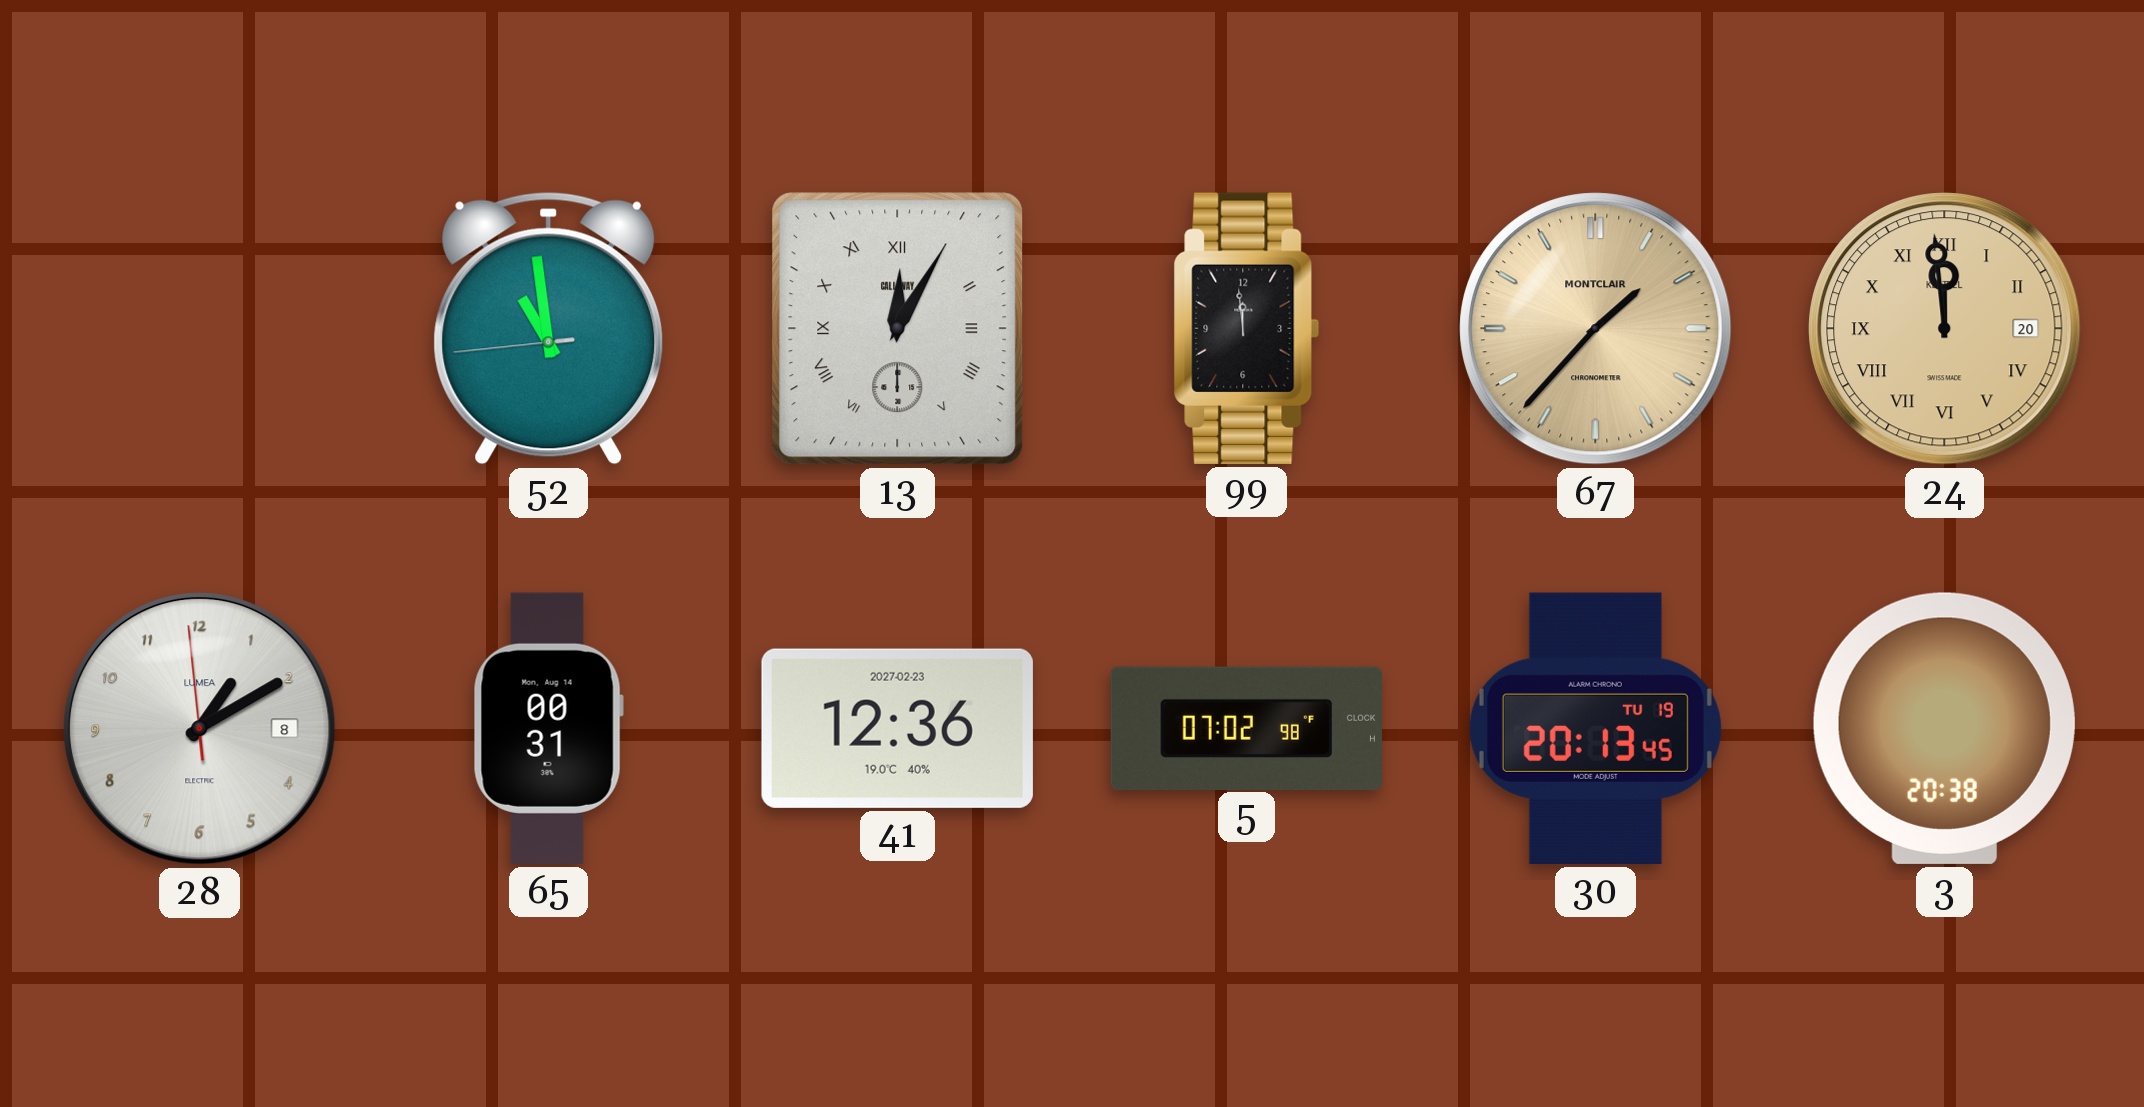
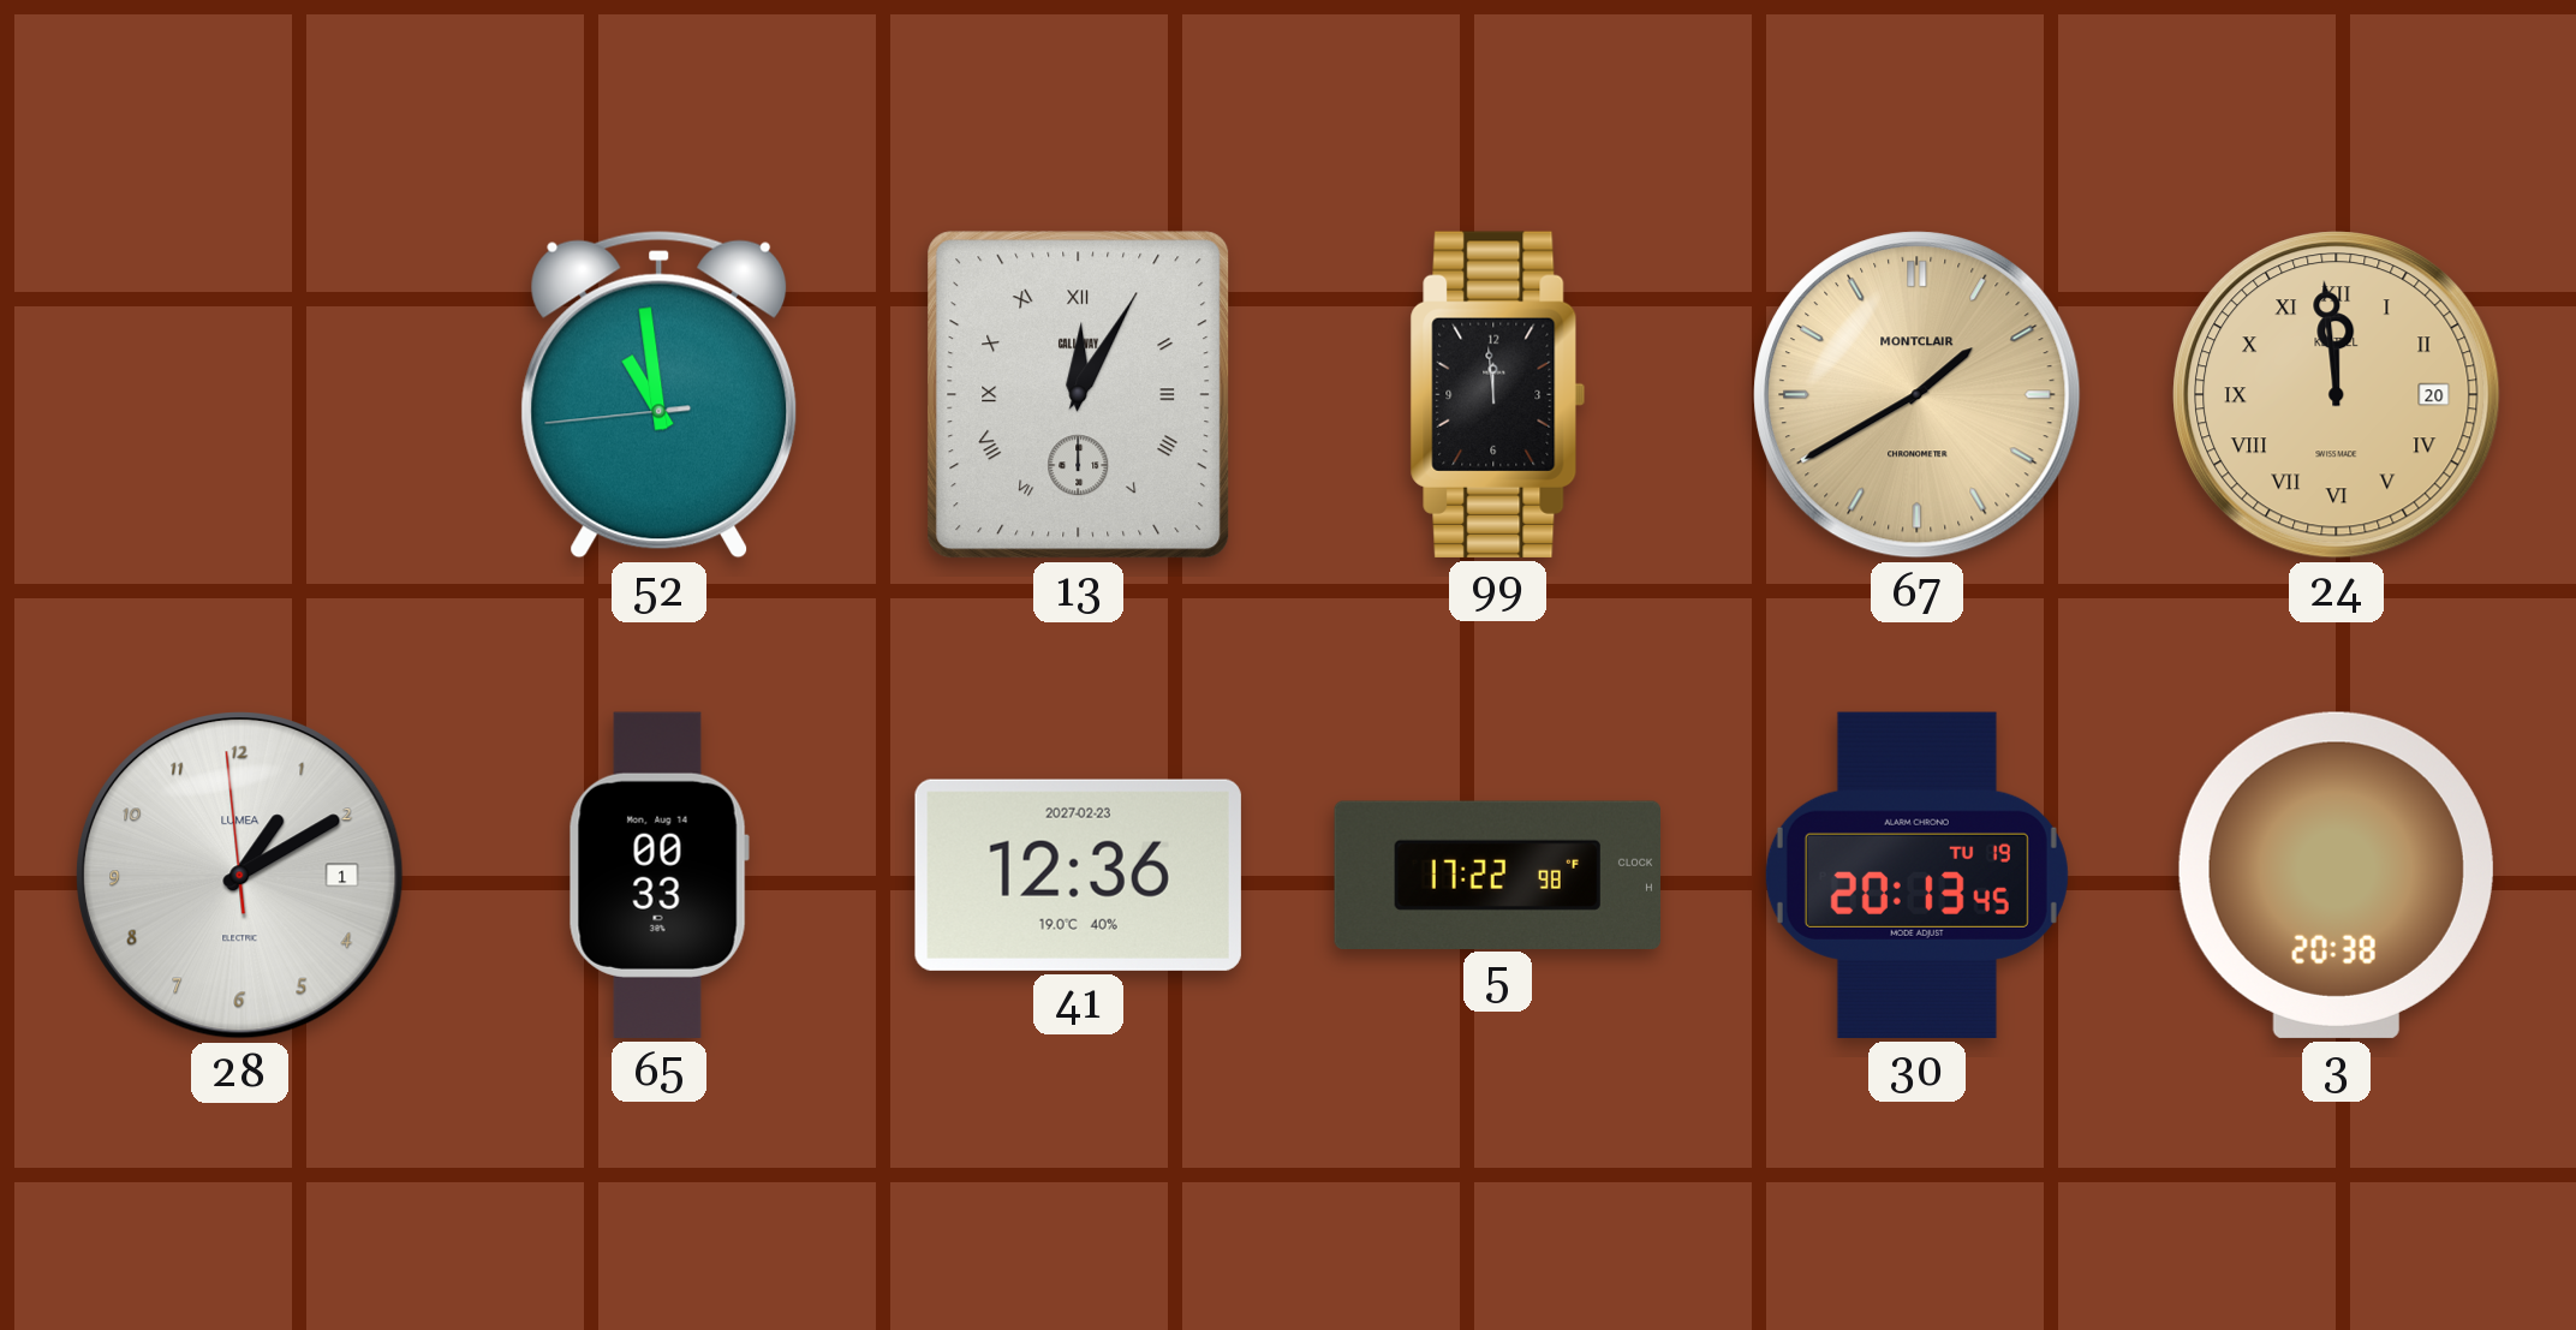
67: 1:37 -> 1:40 (1918, 395)
28 date: 8 -> 1 (240, 876)
65: 00:31 -> 00:33 (658, 875)
5: 07:02 -> 17:22 (1497, 875)
